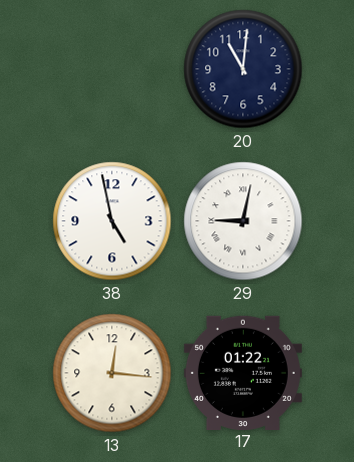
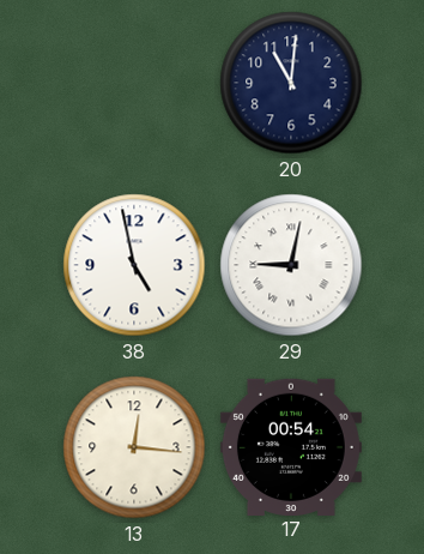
17: 01:22 -> 00:54 (291, 446)
